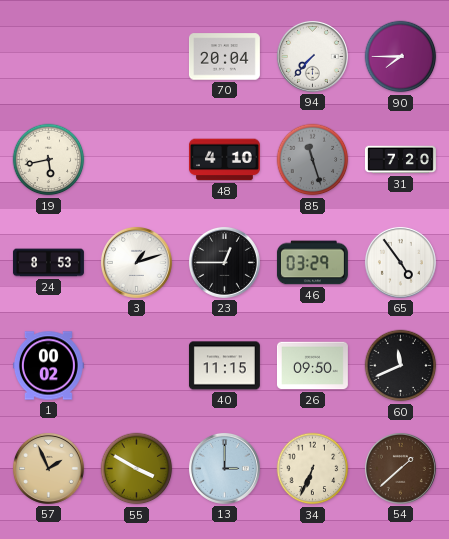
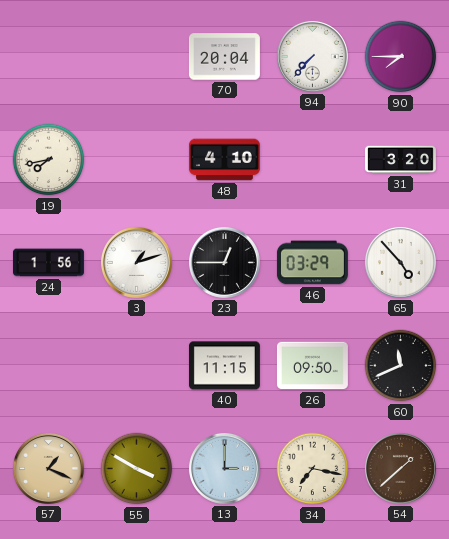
19: 5:43 -> 7:43 (49, 160)
85: 11:27 -> none (313, 160)
31: 7:20 -> 3:20 (400, 160)
24: 8:53 -> 1:56 (48, 263)
65: 4:54 -> 4:53 (400, 262)
1: 00:02 -> none (48, 366)
57: 1:56 -> 1:19 (48, 468)
34: 6:34 -> 7:17 (313, 469)
